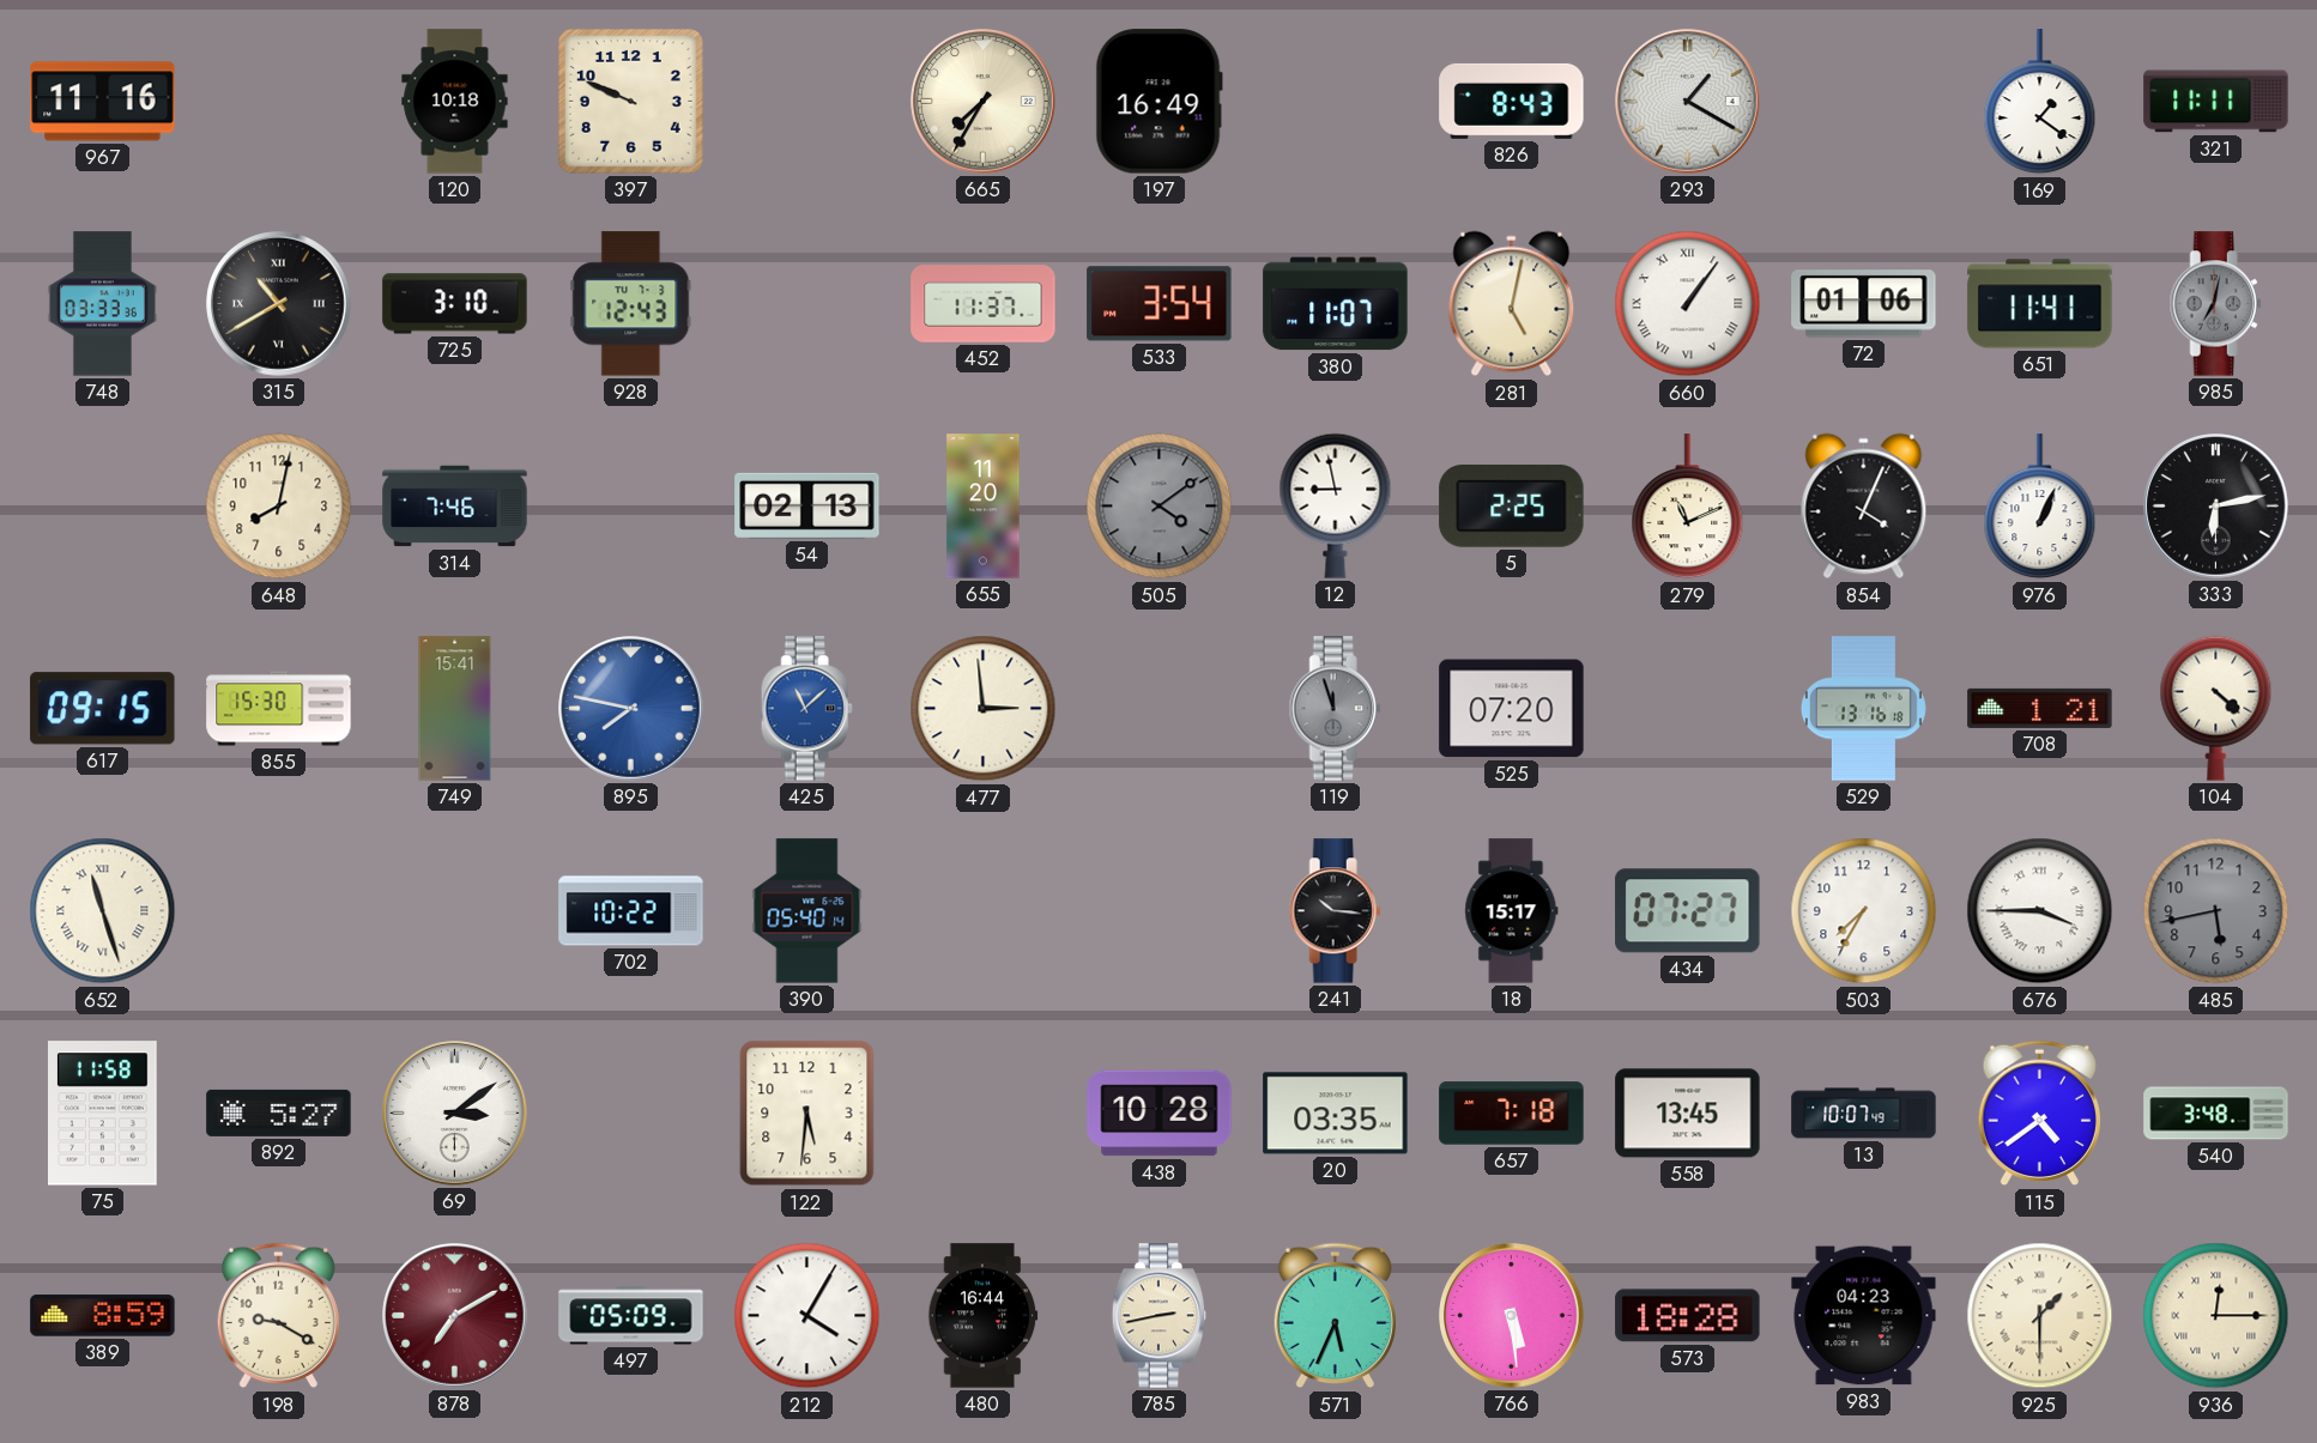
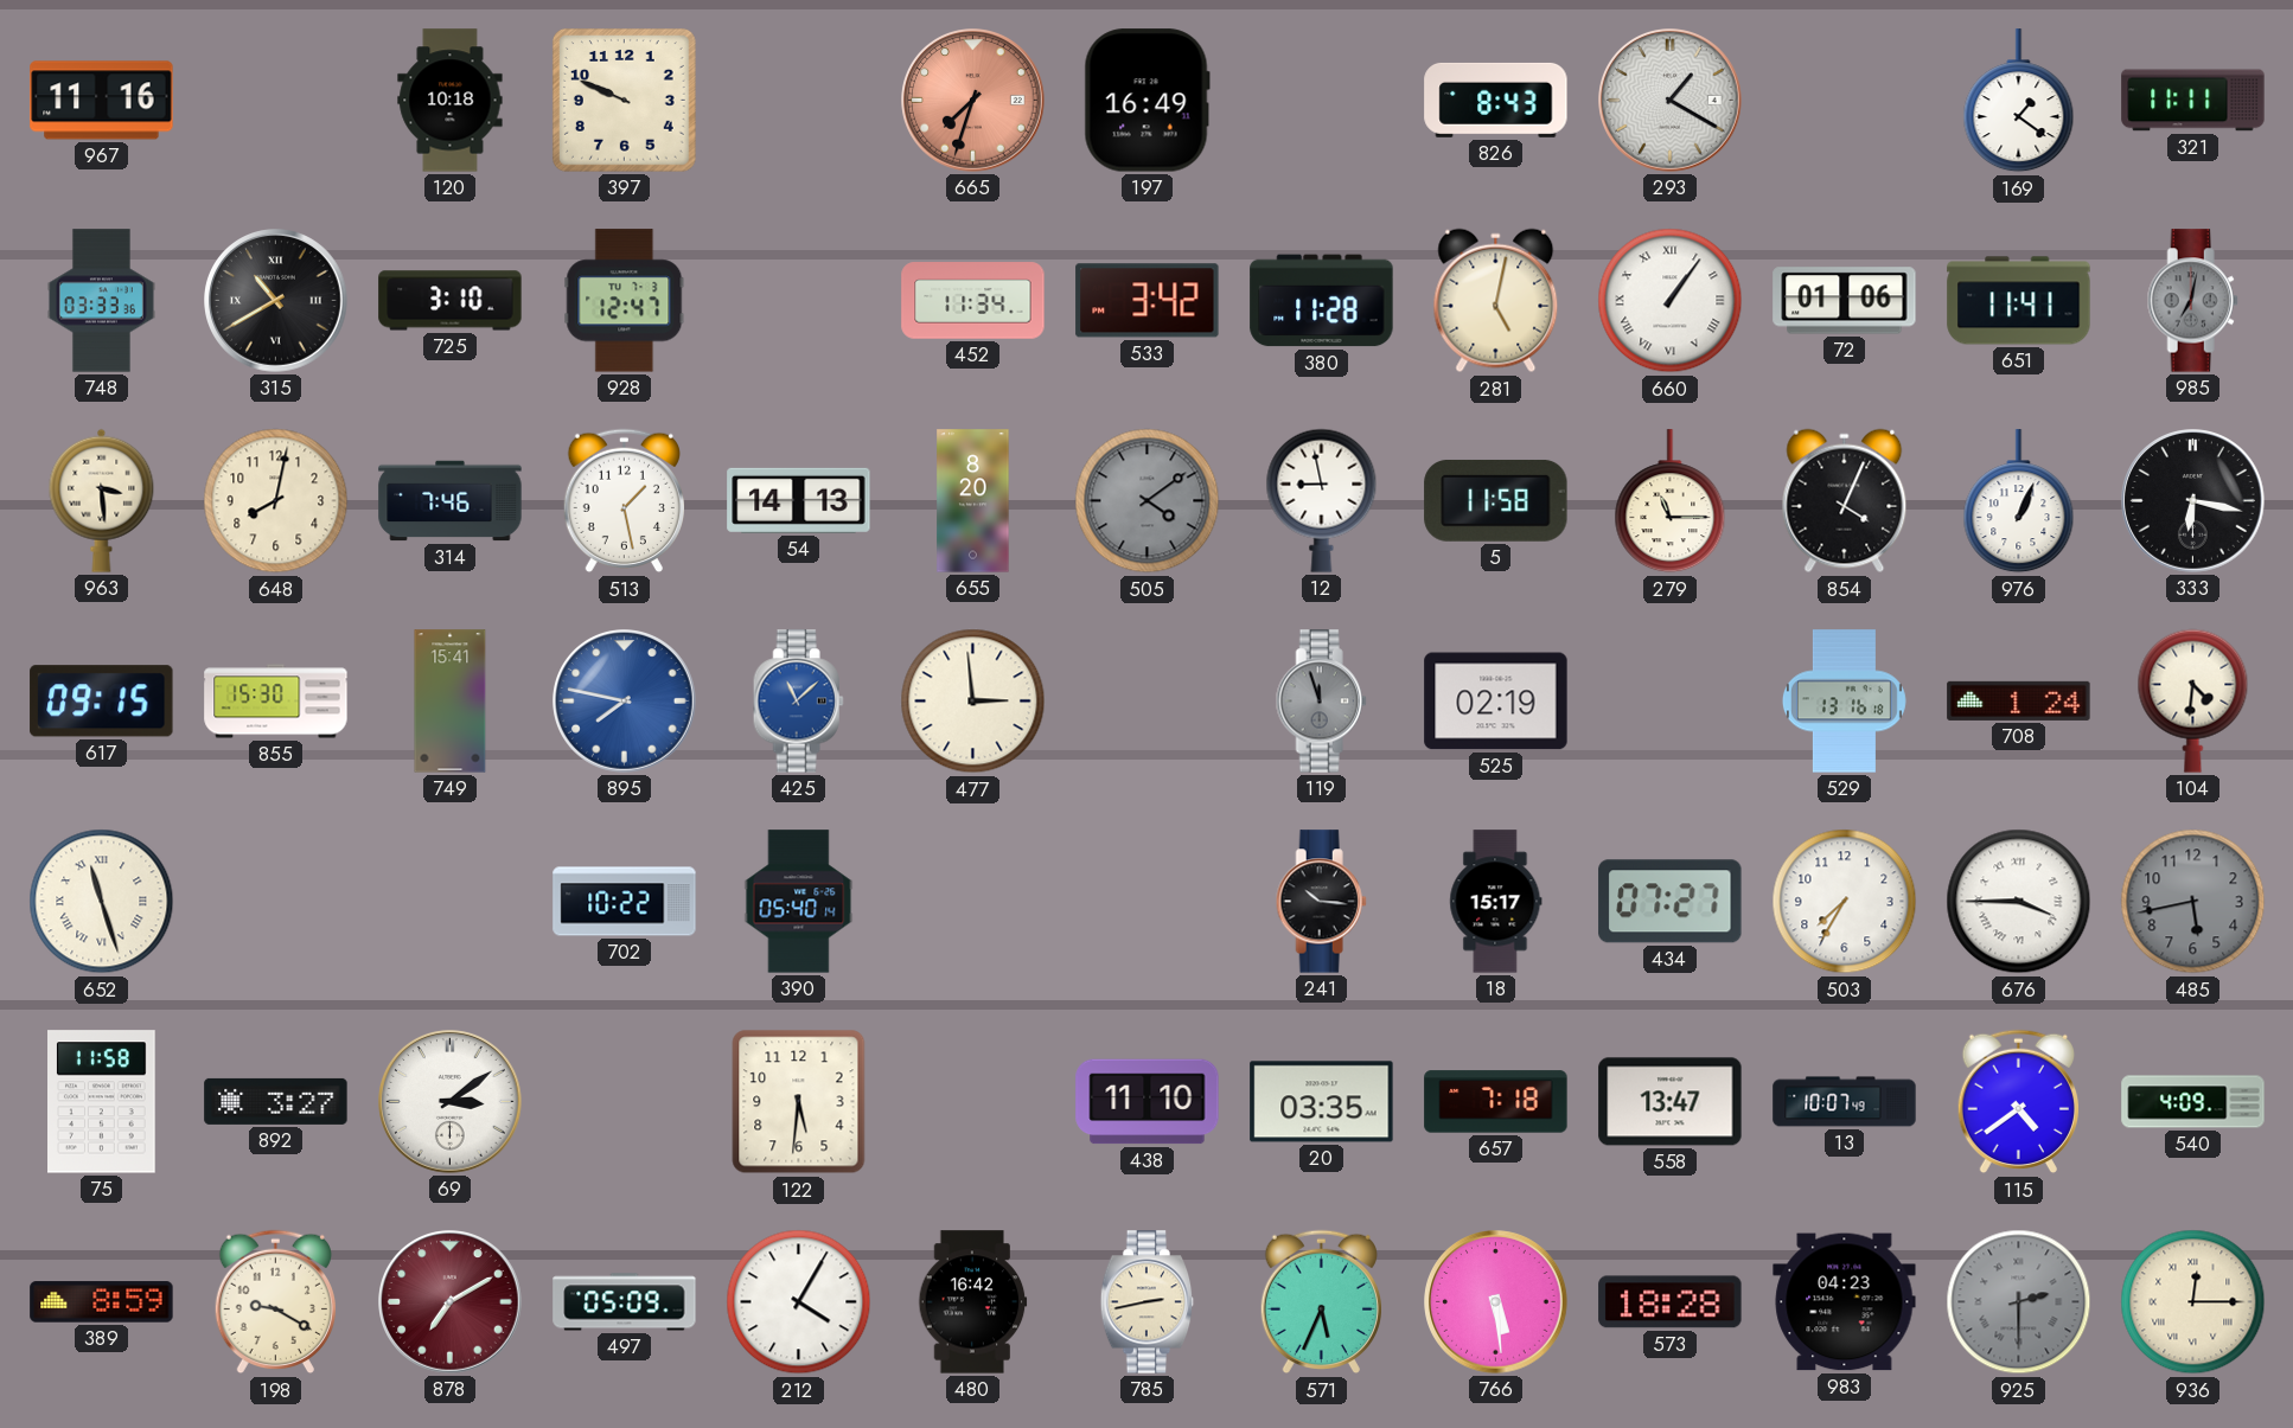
665: 7:35 -> 7:33 (973, 101)
665 dial: cream -> salmon (973, 101)
928: 12:43 -> 12:47 (625, 301)
452: 11:37 -> 11:34 (973, 301)
533: 3:54 -> 3:42 (1148, 301)
380: 11:07 -> 11:28 (1322, 301)
963: none -> 3:29 (102, 500)
513: none -> 1:28 (624, 501)
54: 02:13 -> 14:13 (799, 500)
655: 11:20 -> 8:20 (973, 501)
5: 2:25 -> 11:58 (1496, 500)
279: 11:11 -> 11:15 (1671, 501)
333: 6:13 -> 6:17 (2193, 501)
525: 07:20 -> 02:19 (1496, 702)
708: 1:21 -> 1:24 (2019, 700)
104: 4:22 -> 4:31 (2193, 700)
892: 5:27 -> 3:27 (276, 1101)
438: 10:28 -> 11:10 (1148, 1102)
558: 13:45 -> 13:47 (1671, 1102)
540: 3:48 -> 4:09 (2193, 1102)
480: 16:44 -> 16:42 (973, 1302)
925: 1:30 -> 2:30 (2019, 1302)
925 dial: cream -> grey (2019, 1302)
